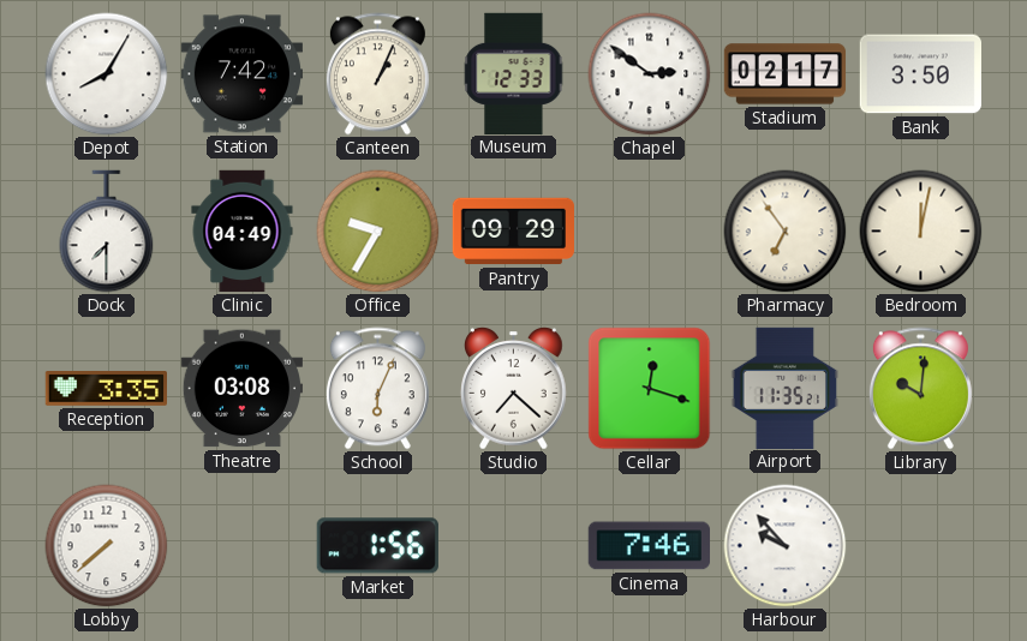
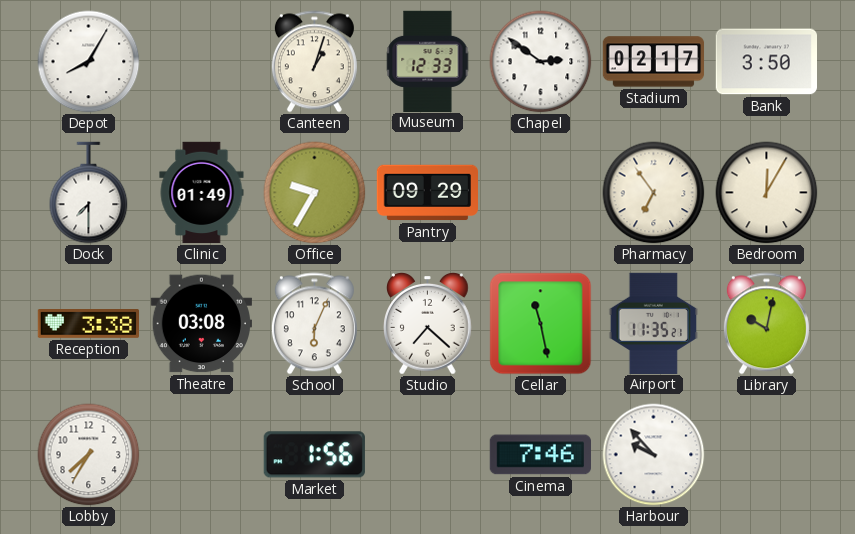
Station: 7:42 -> none (241, 74)
Canteen: 1:04 -> 1:03 (314, 62)
Clinic: 04:49 -> 01:49 (202, 193)
Bedroom: 12:02 -> 12:05 (767, 193)
Reception: 3:35 -> 3:38 (88, 324)
Cellar: 12:18 -> 11:28 (541, 324)
Library: 10:01 -> 10:02 (766, 324)
Lobby: 7:38 -> 7:35 (89, 455)
